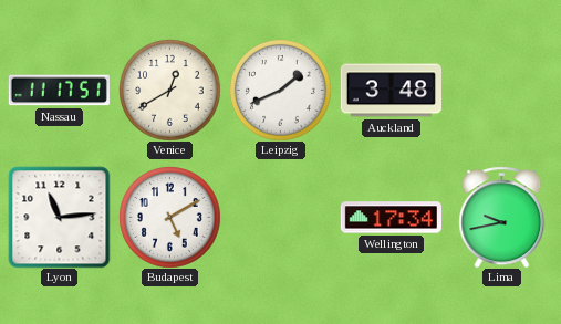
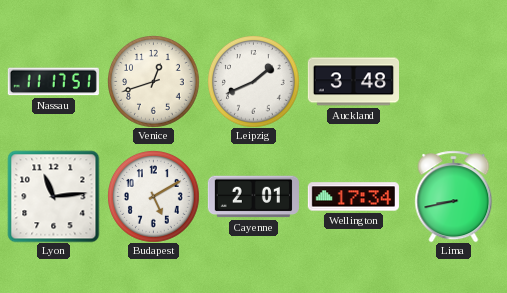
Venice: 12:40 -> 12:42 (154, 82)
Cayenne: none -> 2:01 (253, 197)
Lima: 9:43 -> 8:43 (454, 196)
